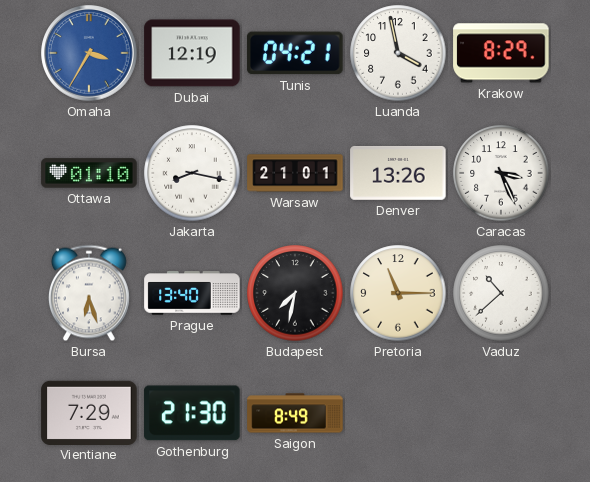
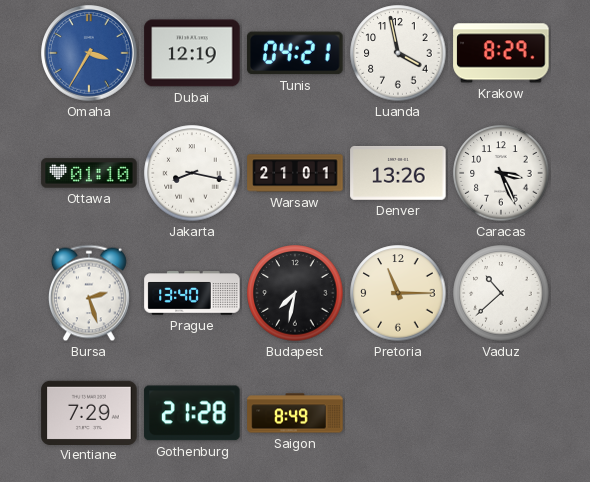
Bursa: 6:27 -> 2:27 (89, 293)
Gothenburg: 21:30 -> 21:28 (192, 413)
